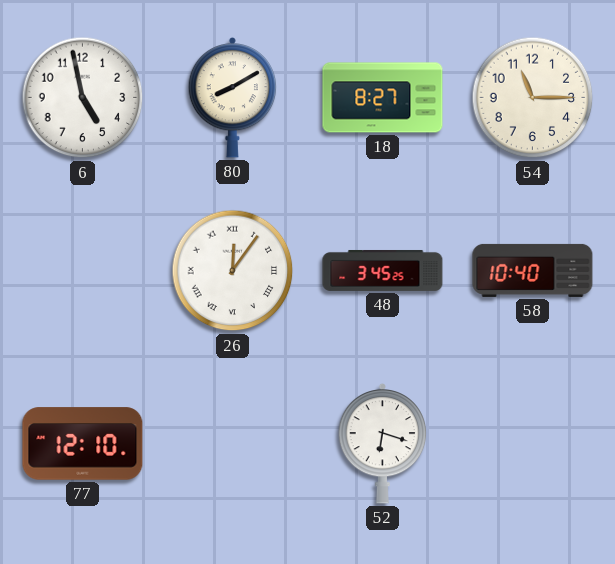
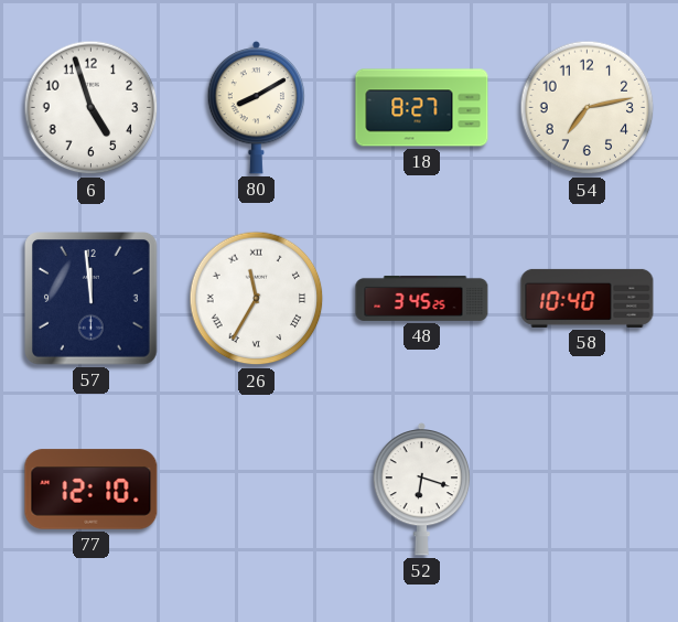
6: 4:58 -> 4:57 (92, 108)
54: 11:15 -> 7:13 (588, 108)
57: none -> 11:59 (92, 299)
26: 12:06 -> 11:35 (257, 299)
